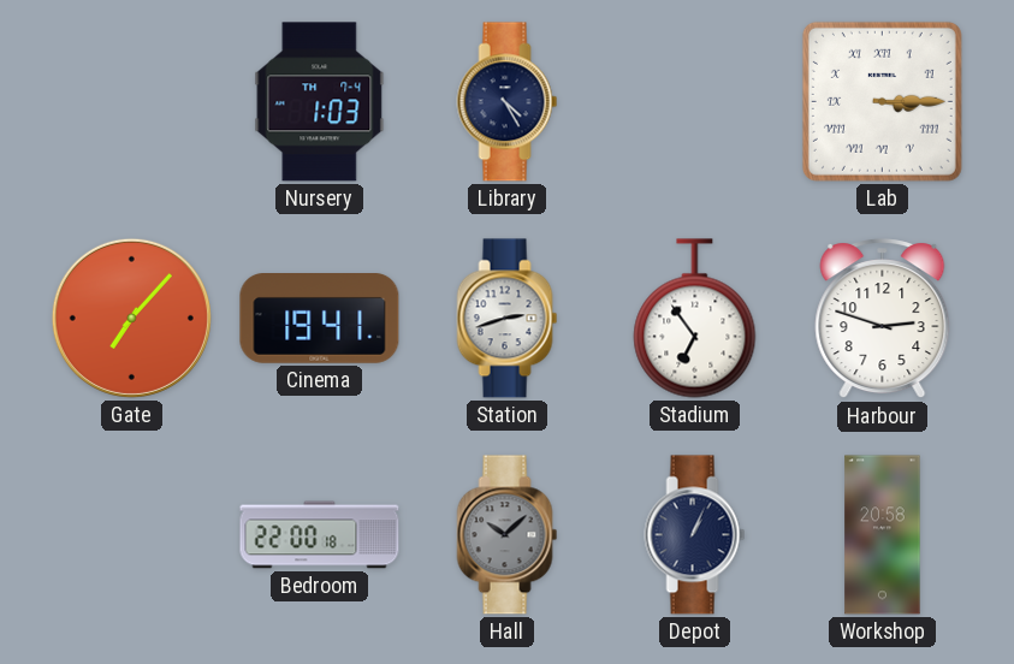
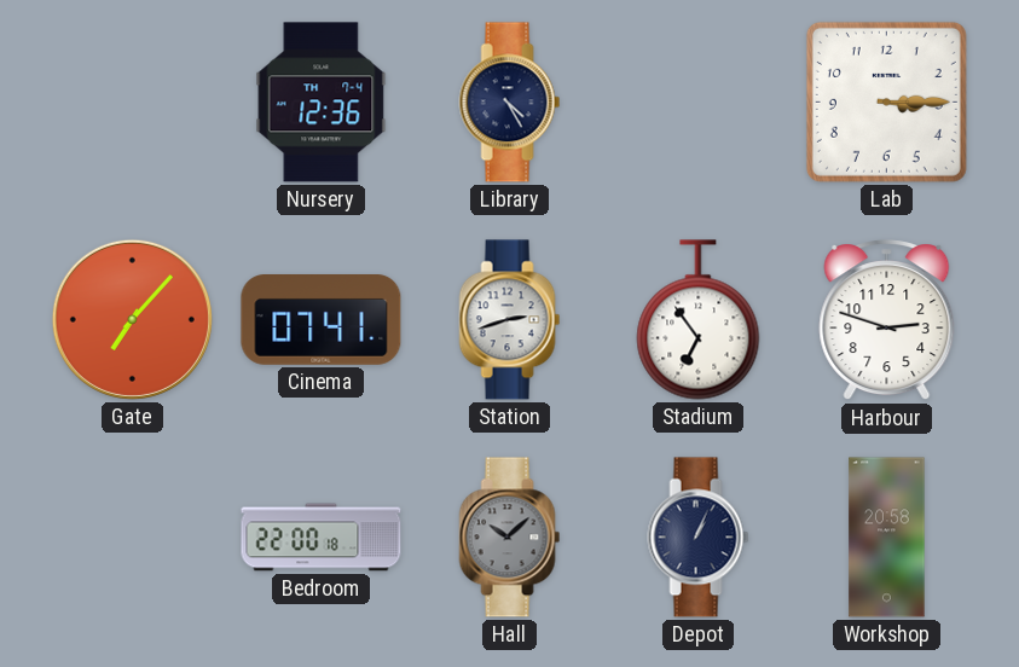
Nursery: 1:03 -> 12:36 (322, 103)
Lab numerals: Roman -> Arabic (886, 101)
Cinema: 19:41 -> 07:41 (322, 320)
